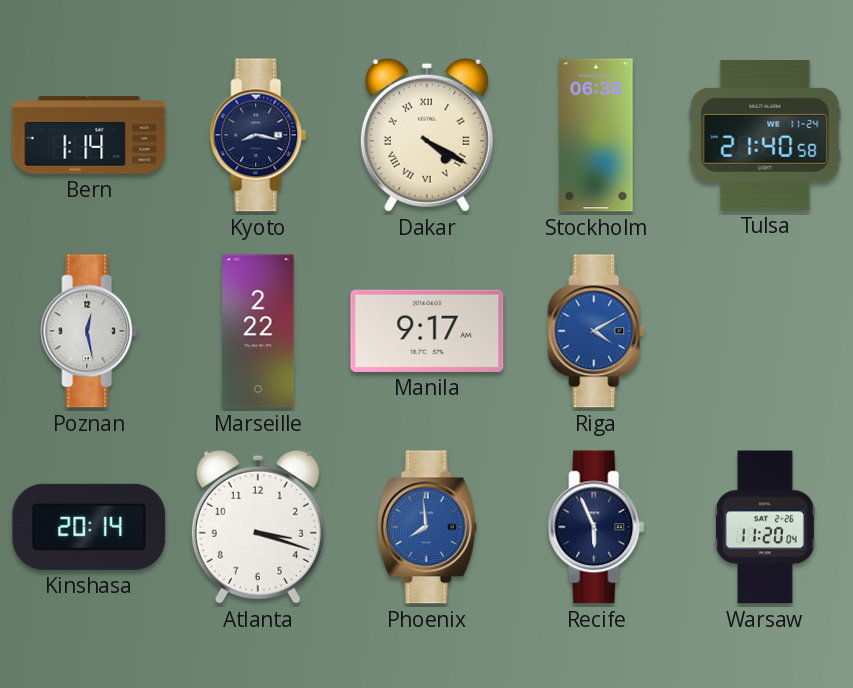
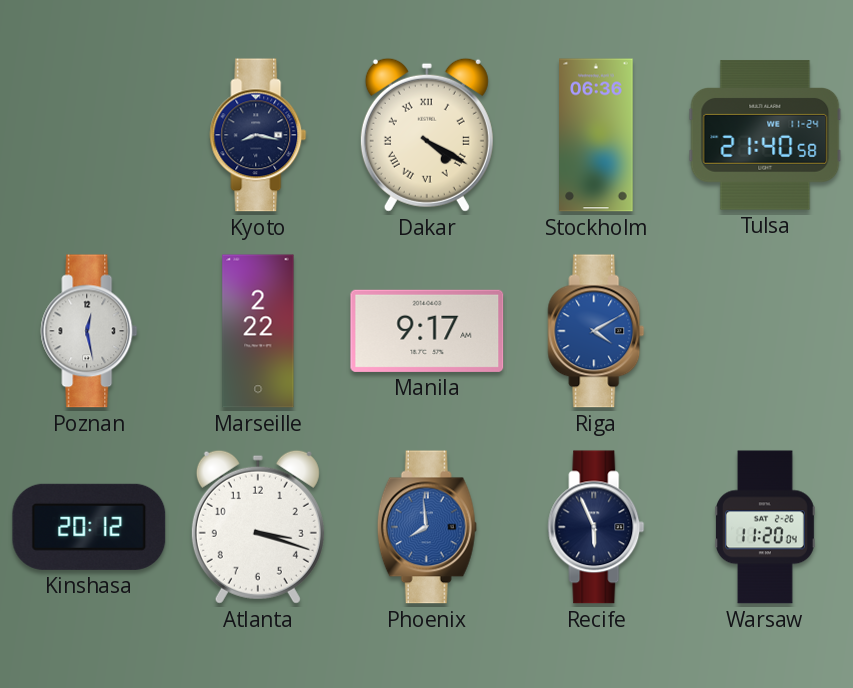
Bern: 1:14 -> none (89, 136)
Kinshasa: 20:14 -> 20:12 (89, 527)
